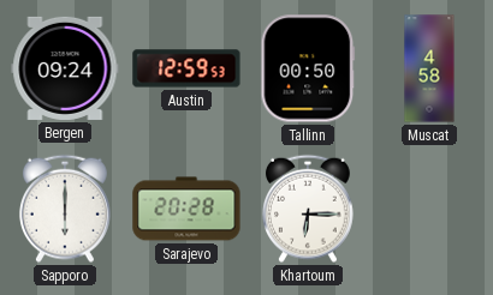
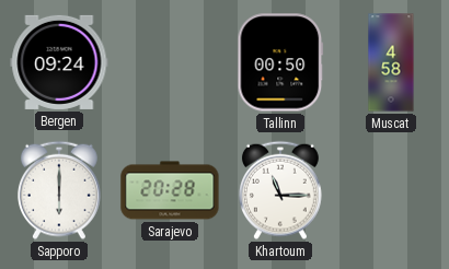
Austin: 12:59 -> none (186, 68)
Khartoum: 6:15 -> 11:15 (280, 190)
